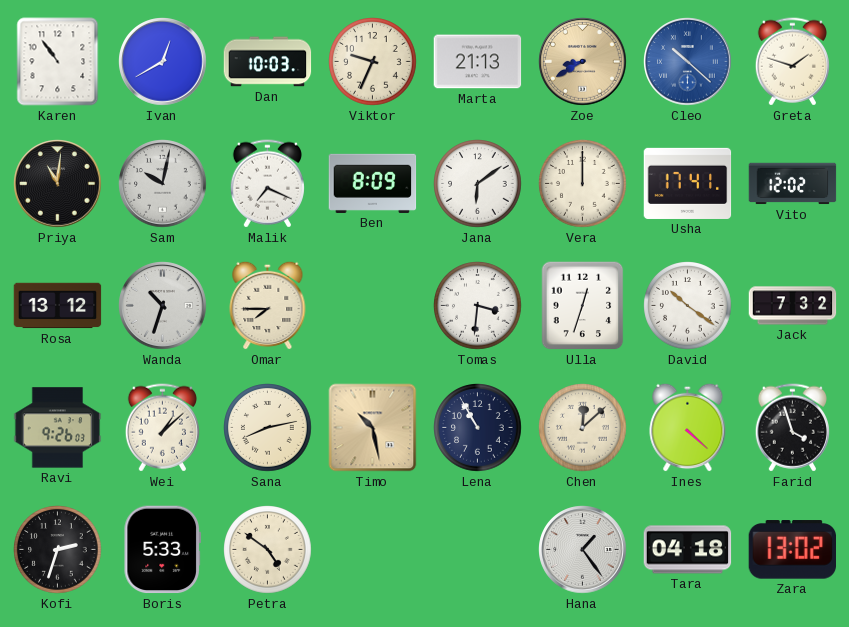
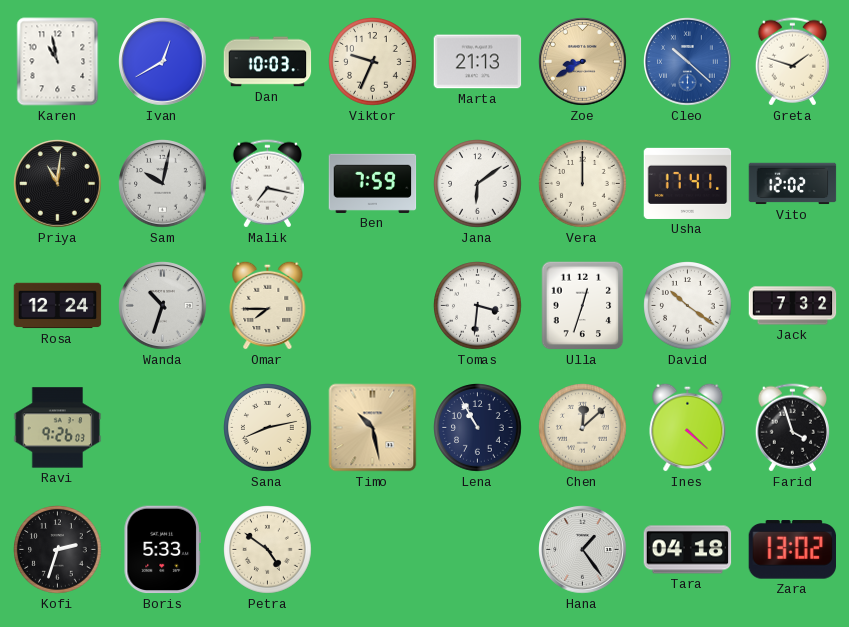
Karen: 10:54 -> 10:58 (58, 62)
Malik: 7:19 -> 7:17 (267, 184)
Ben: 8:09 -> 7:59 (373, 183)
Rosa: 13:12 -> 12:24 (58, 306)
Wei: 1:08 -> none (162, 428)
